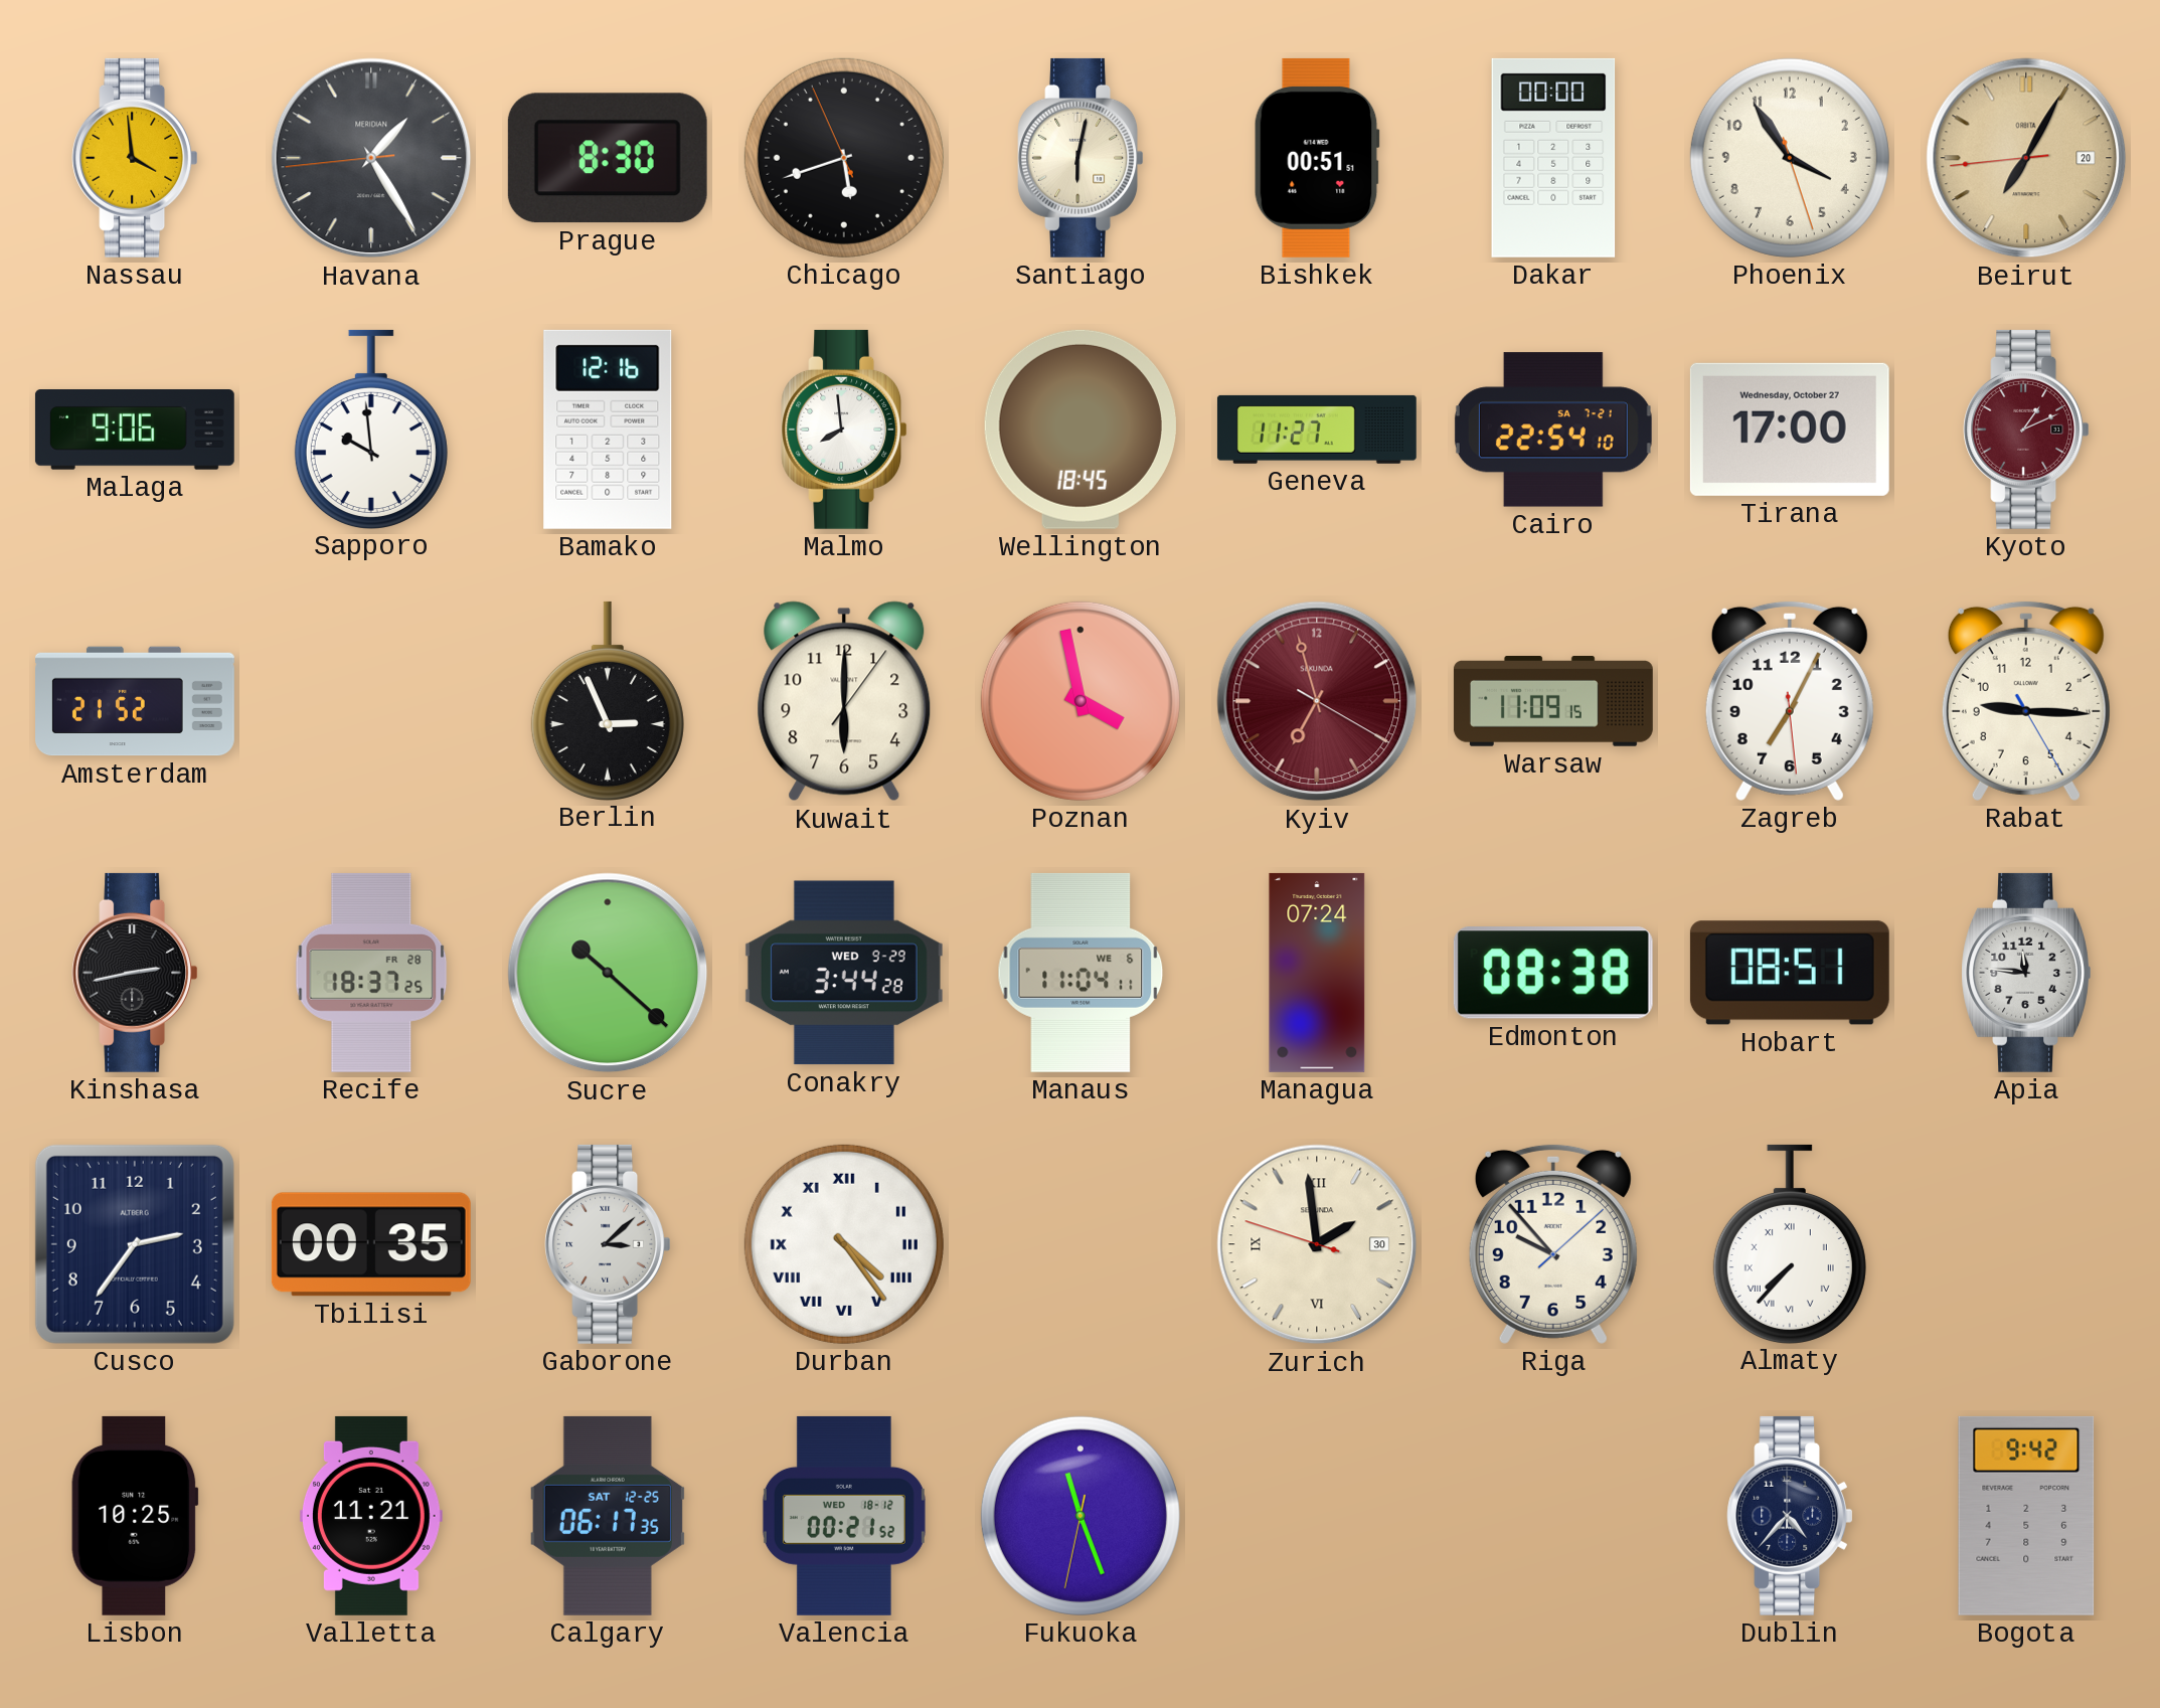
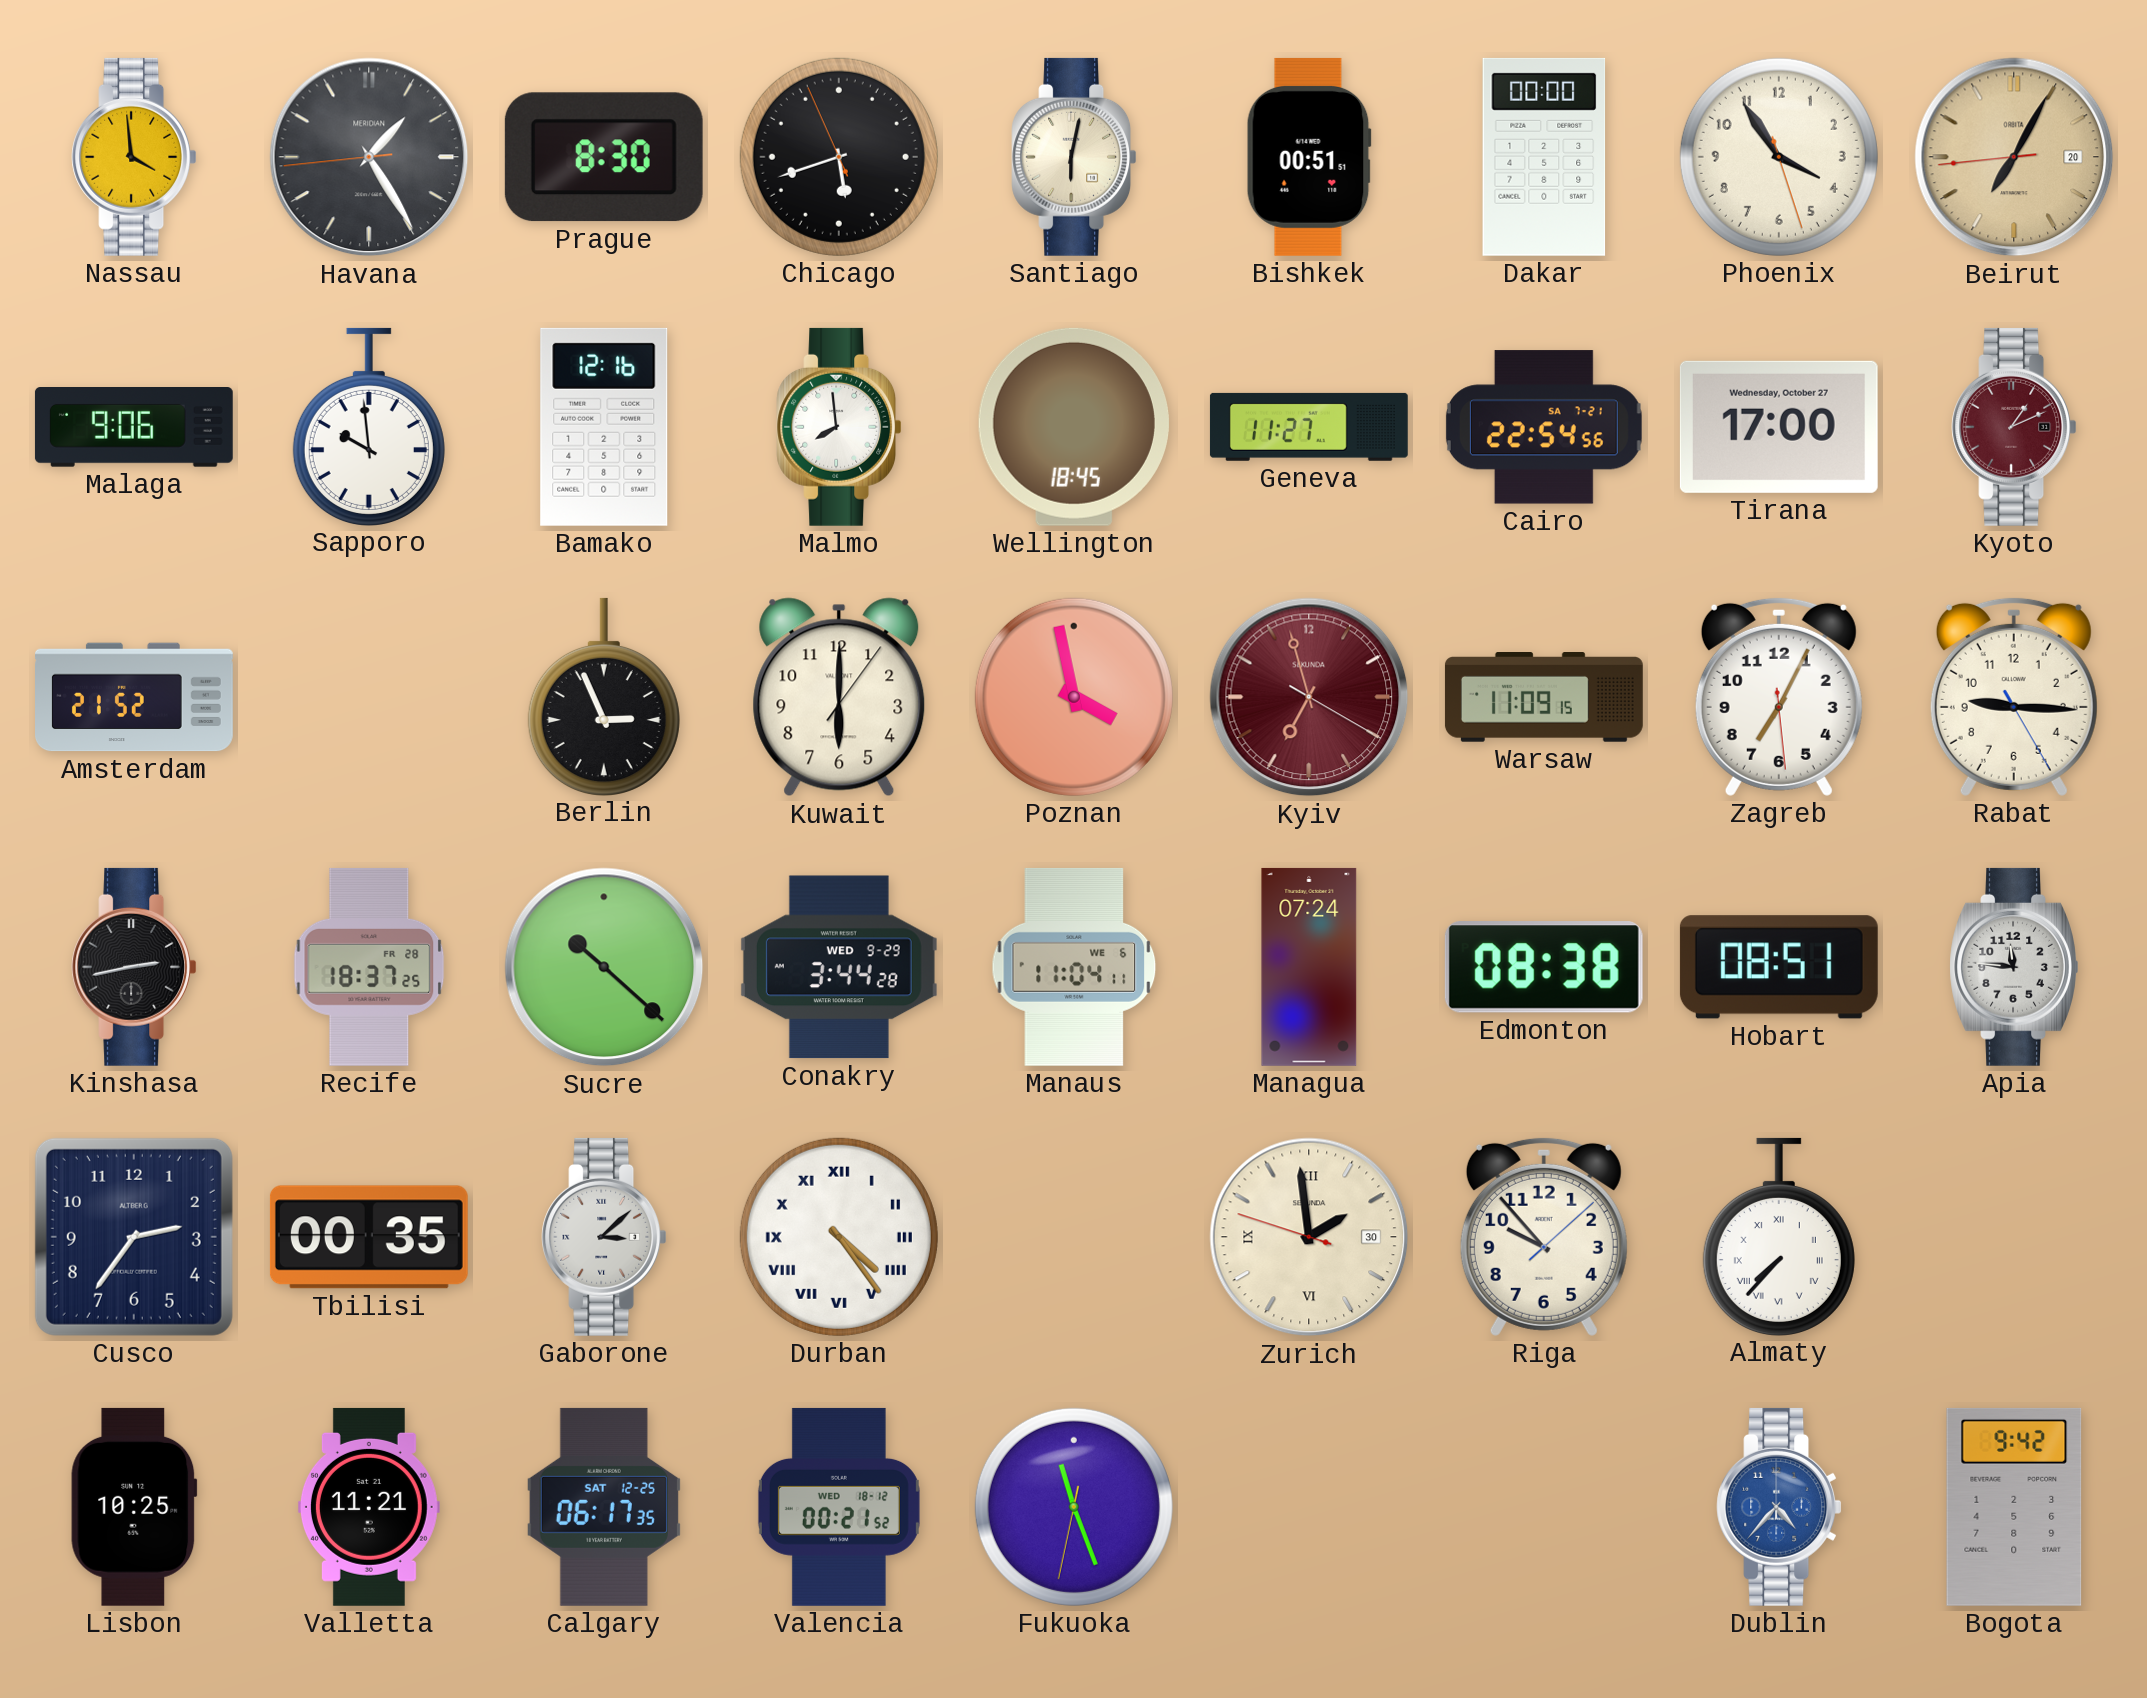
Cairo: 22:54:10 -> 22:54:56 (1544, 427)
Dublin dial: navy -> blue (1779, 1507)
